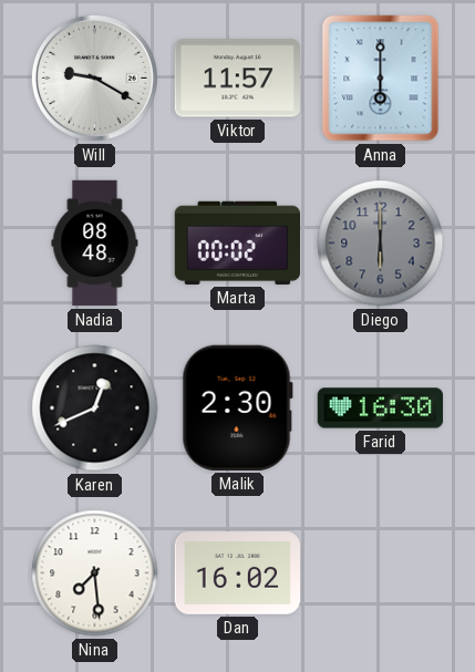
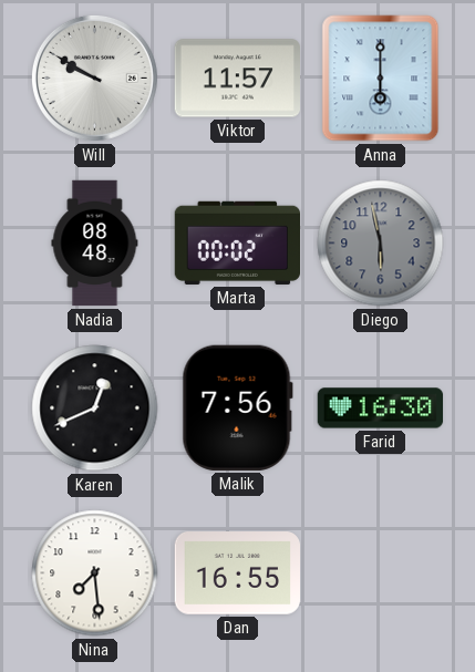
Will: 9:20 -> 9:50 (94, 77)
Diego: 6:00 -> 5:58 (381, 244)
Malik: 2:30 -> 7:56 (237, 407)
Dan: 16:02 -> 16:55 (238, 573)
